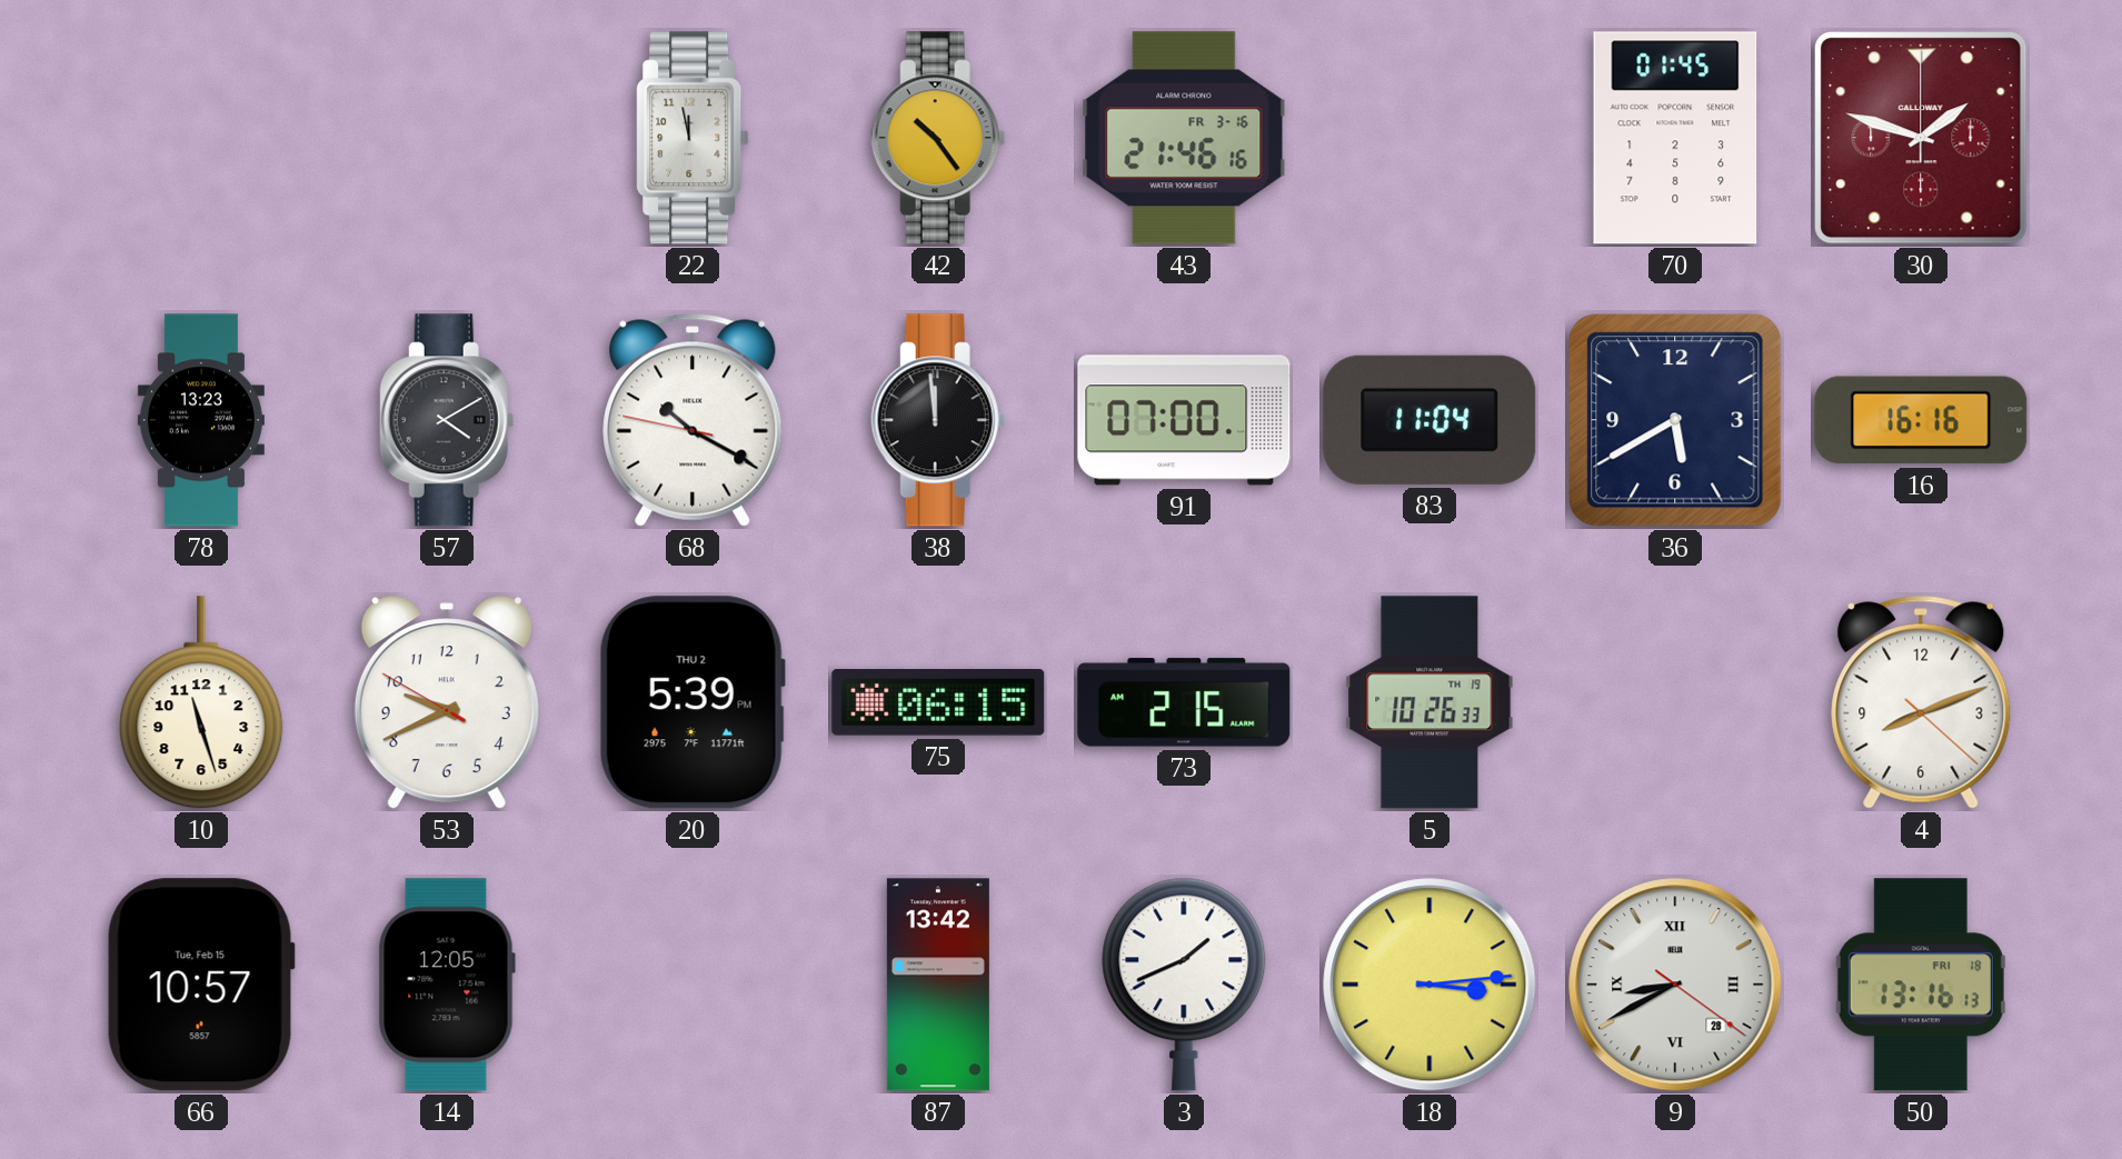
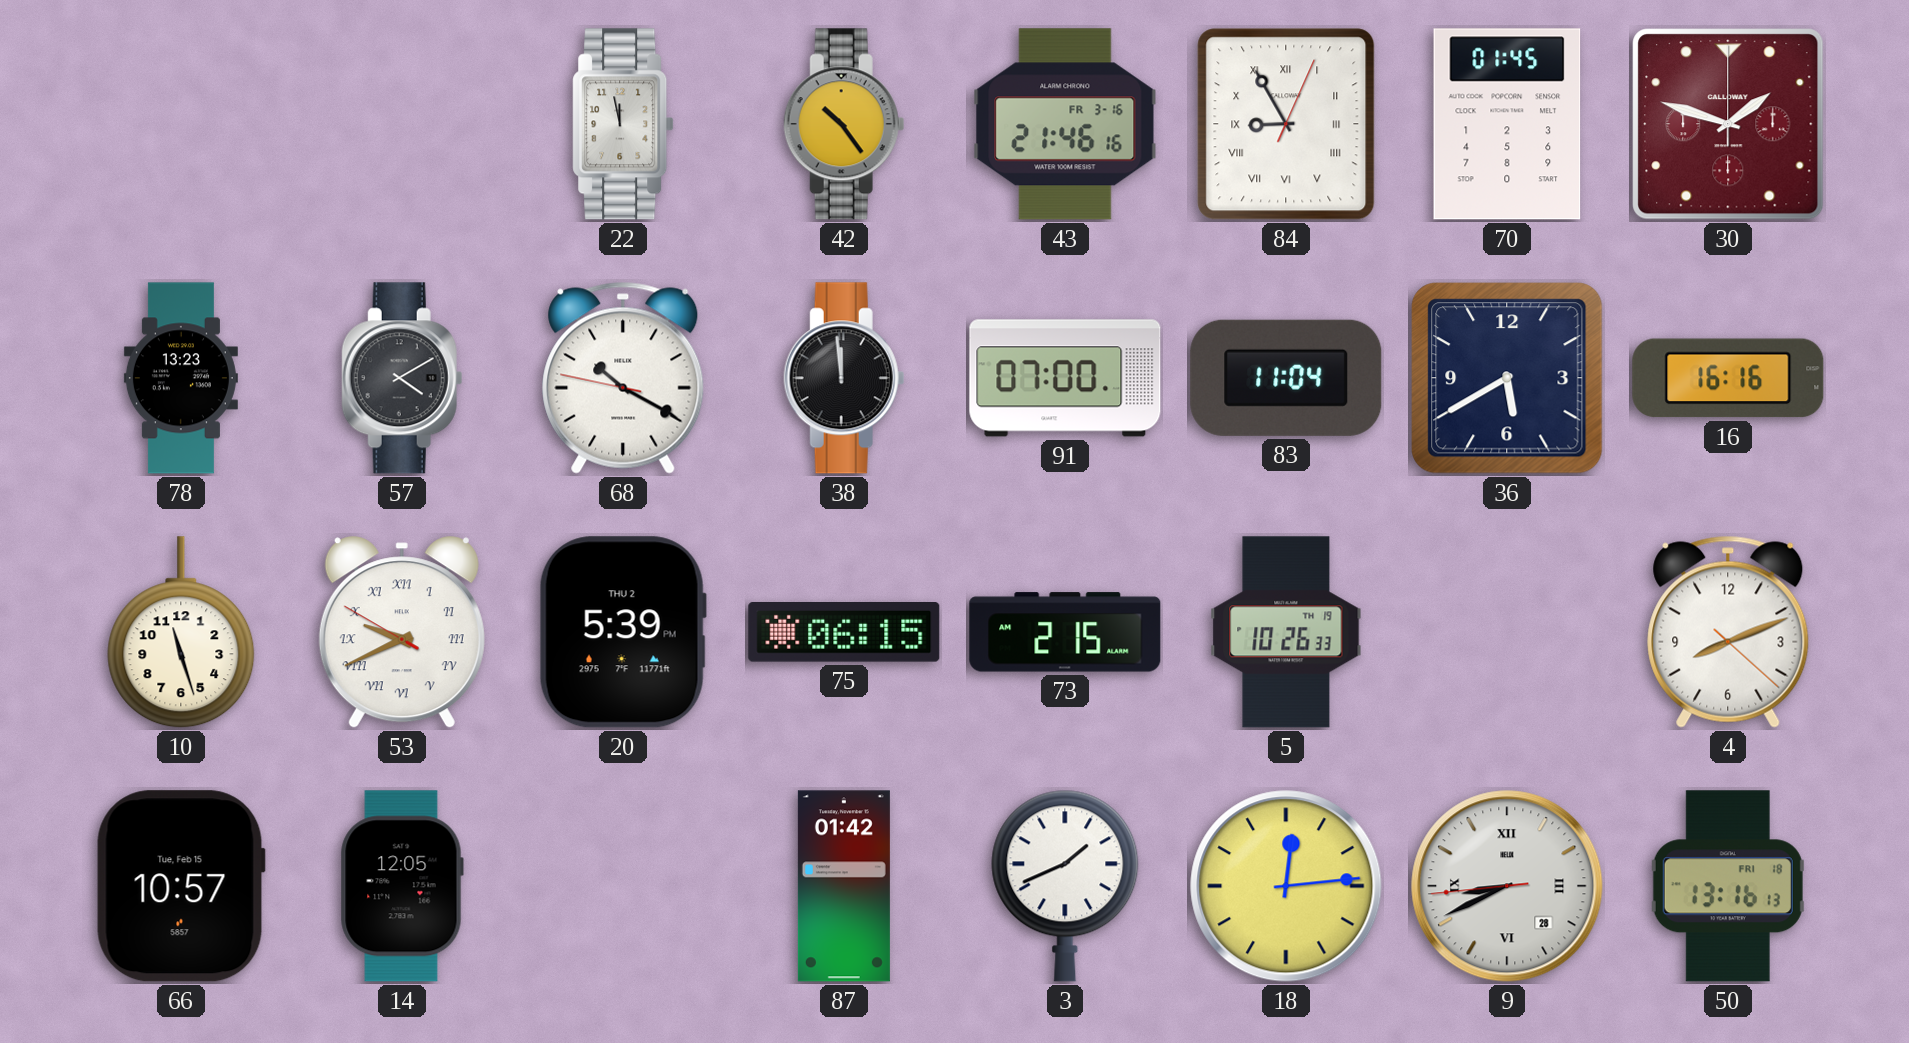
84: none -> 8:55 (1286, 124)
53 numerals: Arabic -> Roman (402, 633)
87: 13:42 -> 01:42 (844, 886)
18: 3:14 -> 12:14 (1286, 886)
9: 8:40:21 -> 8:40:44 (1507, 886)
